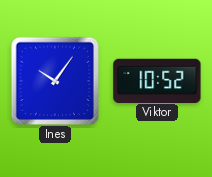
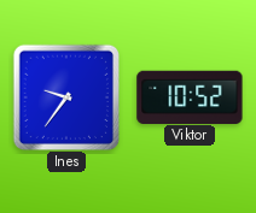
Ines: 10:06 -> 9:36 (65, 96)
